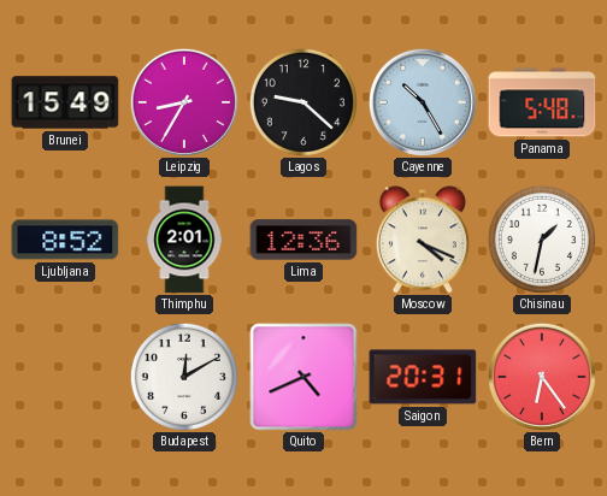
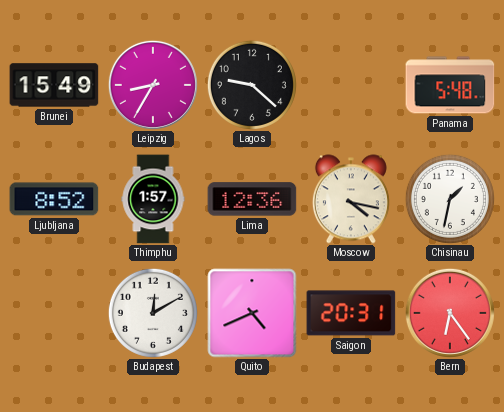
Cayenne: 10:25 -> none (423, 102)
Thimphu: 2:01 -> 1:57 (153, 199)
Moscow: 4:19 -> 4:17 (351, 199)
